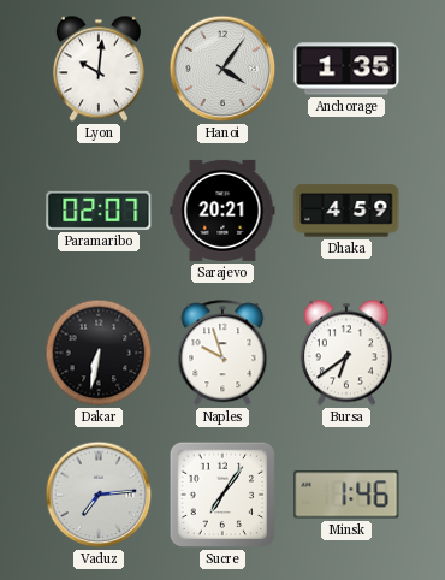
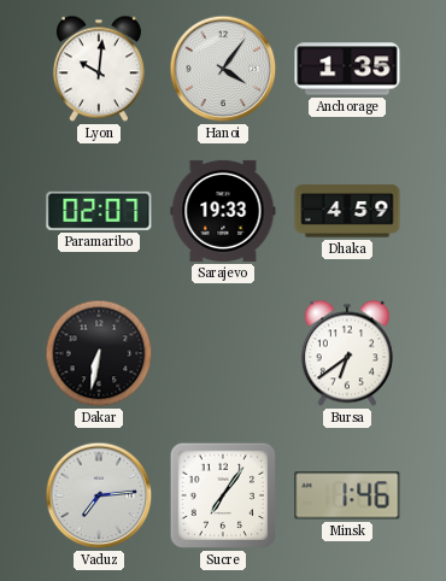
Sarajevo: 20:21 -> 19:33 (223, 211)
Naples: 9:57 -> none (222, 354)
